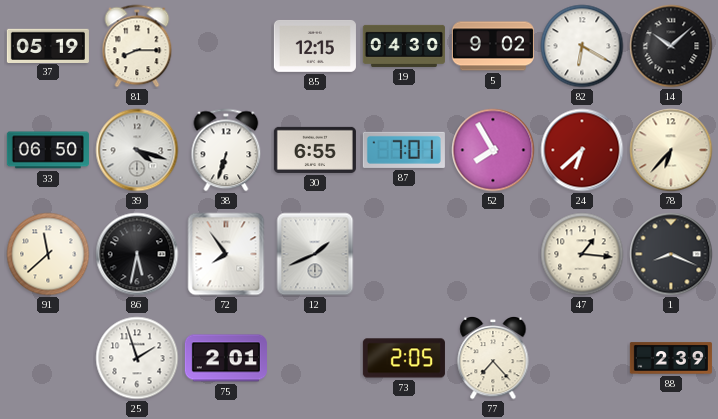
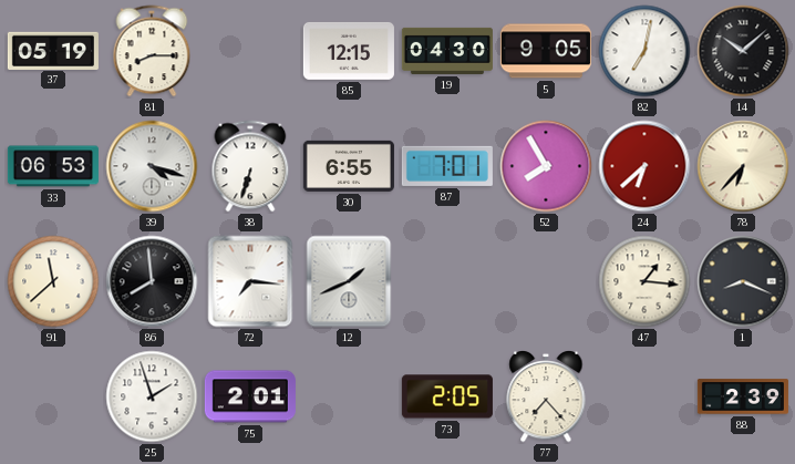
5: 9:02 -> 9:05 (546, 51)
82: 6:20 -> 7:02 (644, 51)
33: 06:50 -> 06:53 (53, 166)
86: 5:32 -> 7:59 (152, 281)
72: 7:54 -> 7:16 (250, 281)
